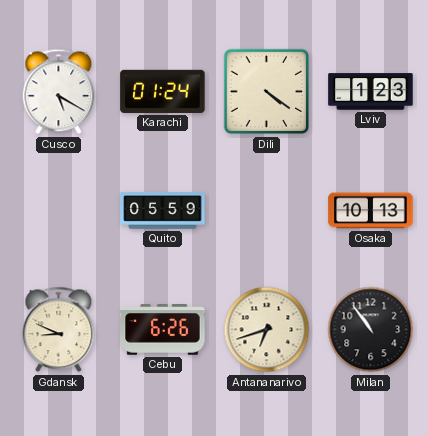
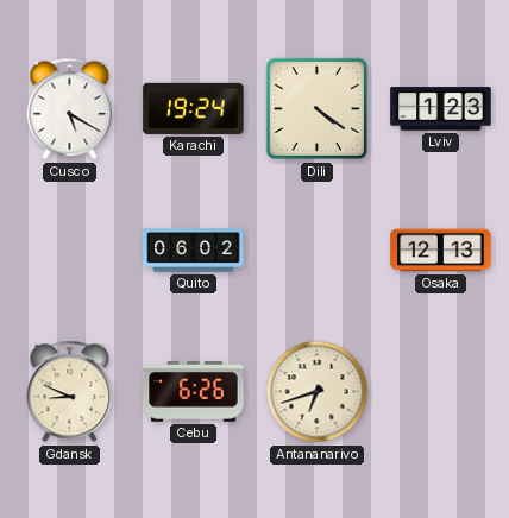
Karachi: 01:24 -> 19:24 (194, 108)
Quito: 05:59 -> 06:02 (194, 251)
Osaka: 10:13 -> 12:13 (441, 251)
Milan: 10:54 -> none (371, 330)
